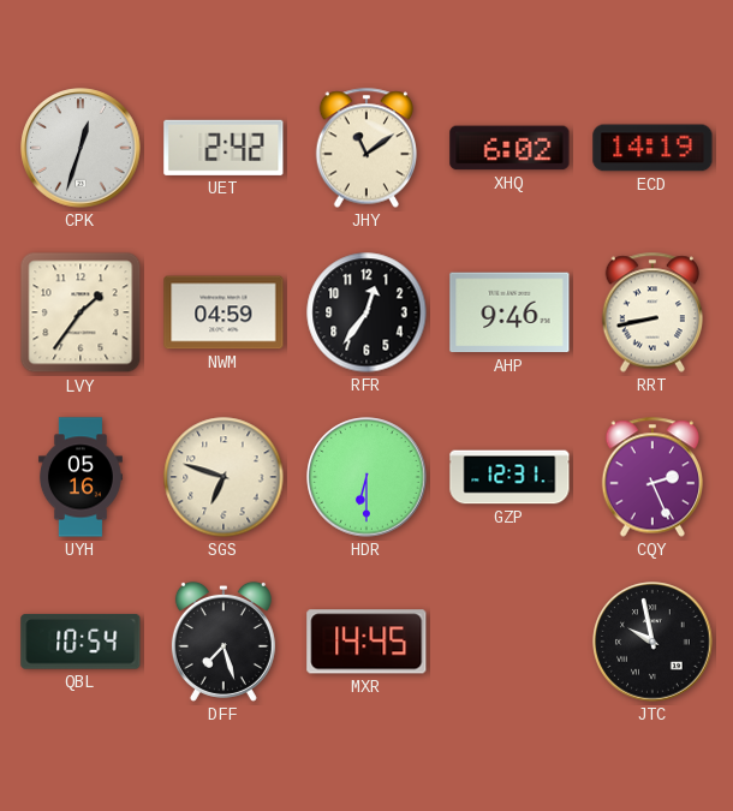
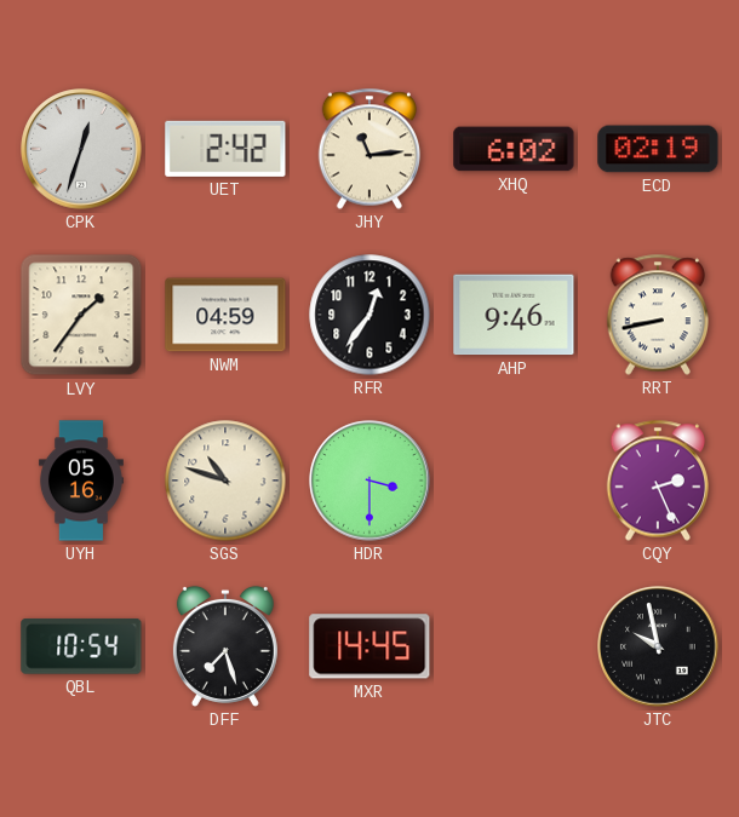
JHY: 11:09 -> 11:14 (369, 149)
ECD: 14:19 -> 02:19 (658, 149)
SGS: 6:48 -> 10:48 (225, 481)
HDR: 6:30 -> 3:30 (369, 481)
GZP: 12:31 -> none (509, 477)
